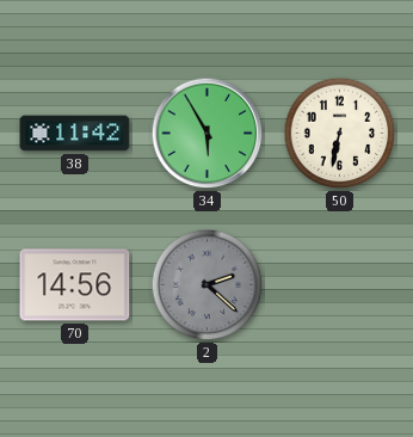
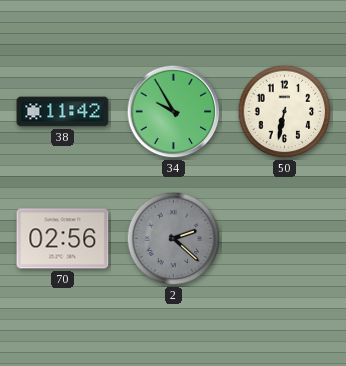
34: 5:55 -> 9:55 (174, 112)
70: 14:56 -> 02:56 (63, 239)
